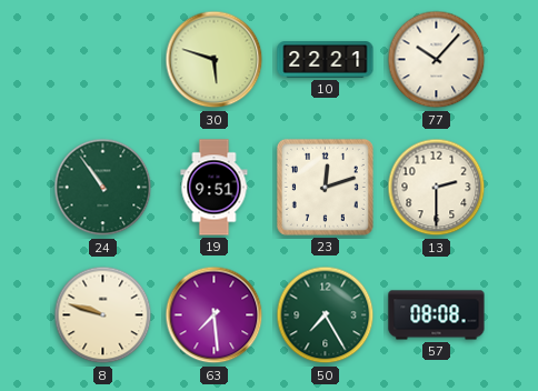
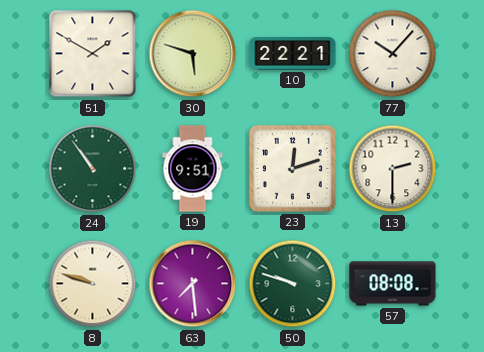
51: none -> 1:50 (93, 54)
50: 7:25 -> 9:48 (293, 284)
